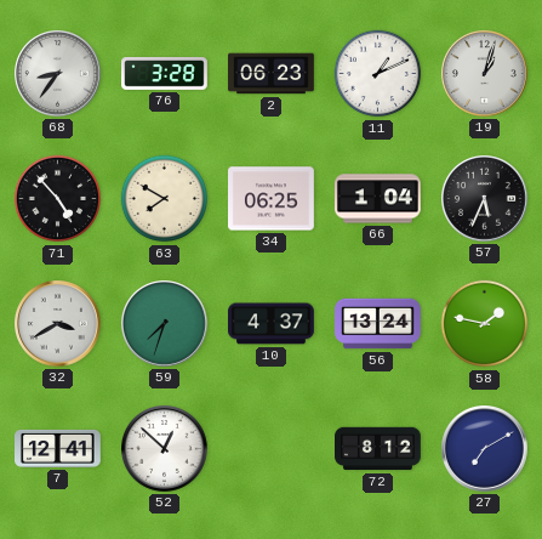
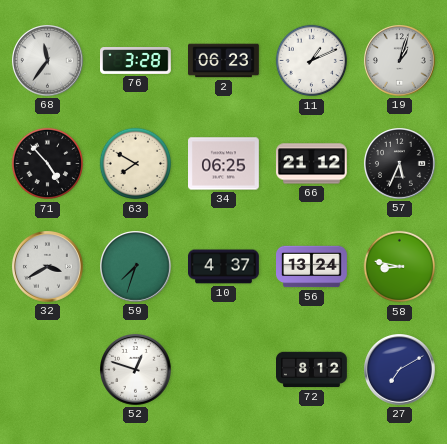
68: 8:36 -> 11:36 (48, 61)
66: 1:04 -> 21:12 (312, 164)
58: 1:47 -> 8:47 (400, 267)
7: 12:41 -> none (58, 448)
52: 12:52 -> 12:48 (136, 370)
